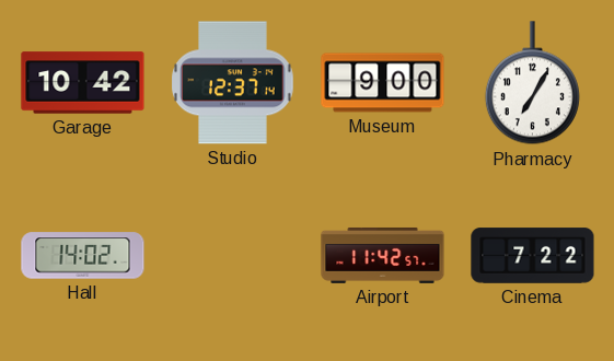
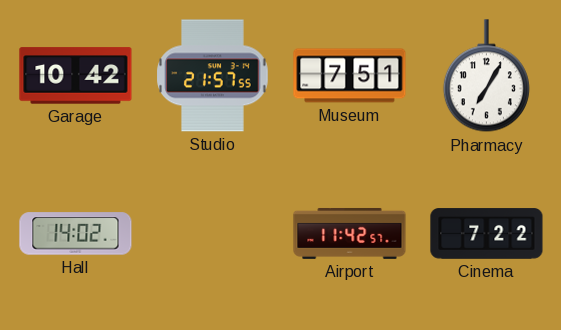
Studio: 12:37 -> 21:57 (213, 76)
Museum: 9:00 -> 7:51 (350, 76)
